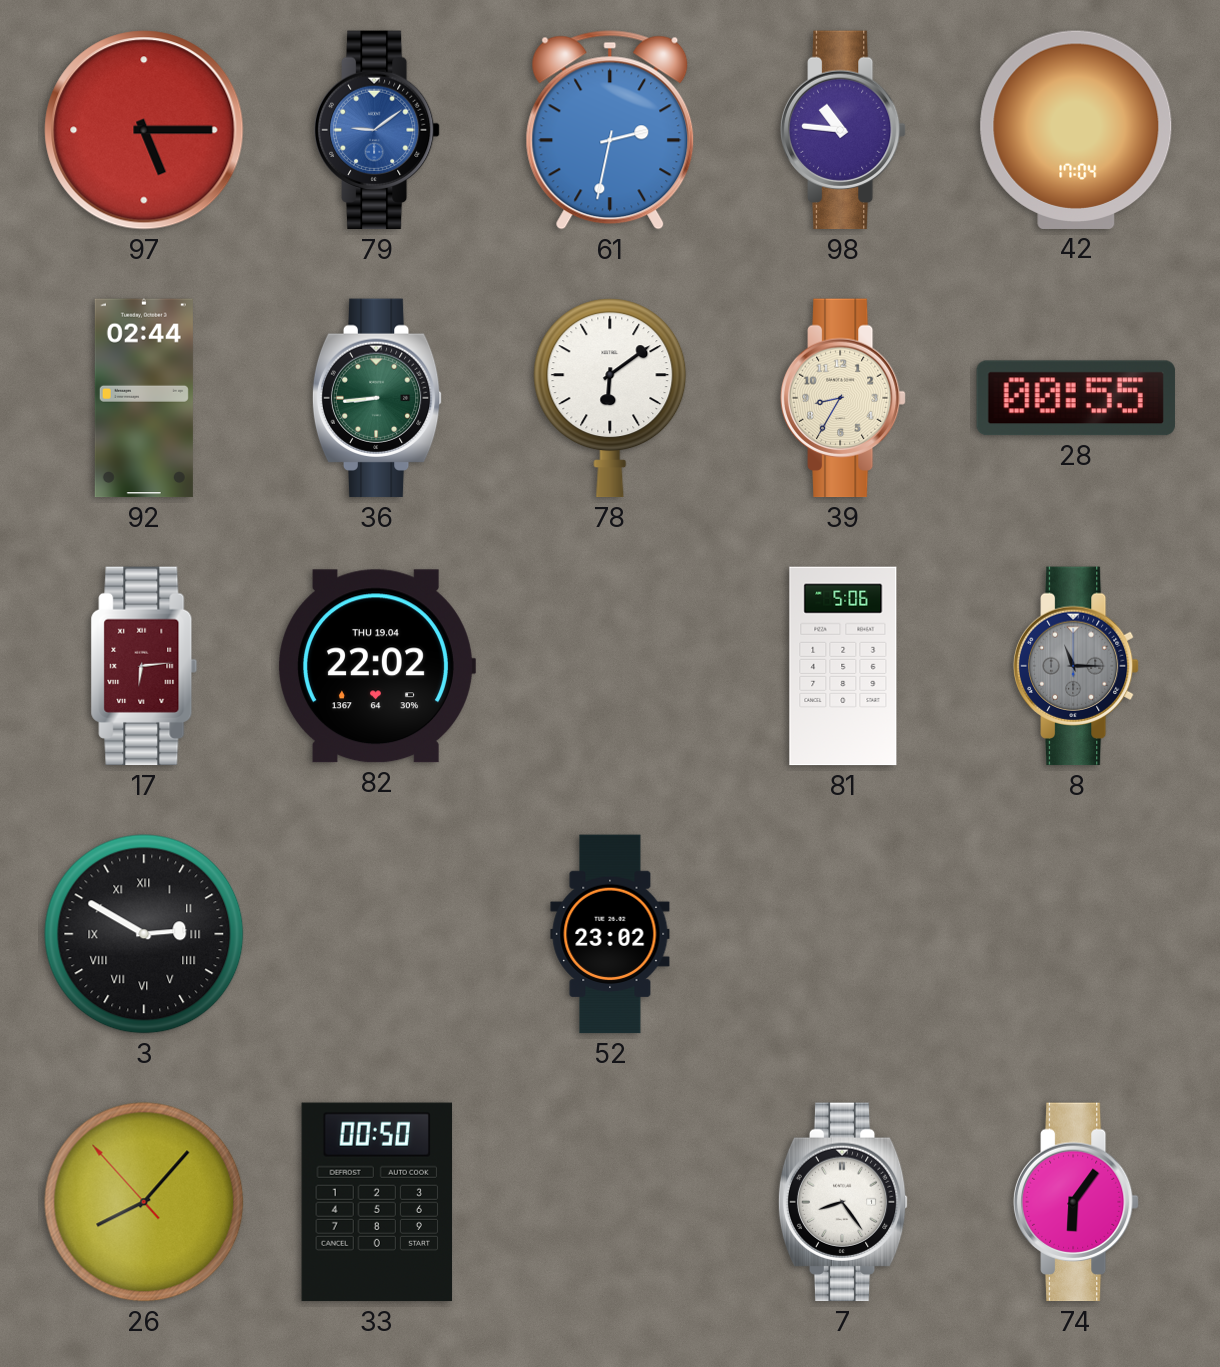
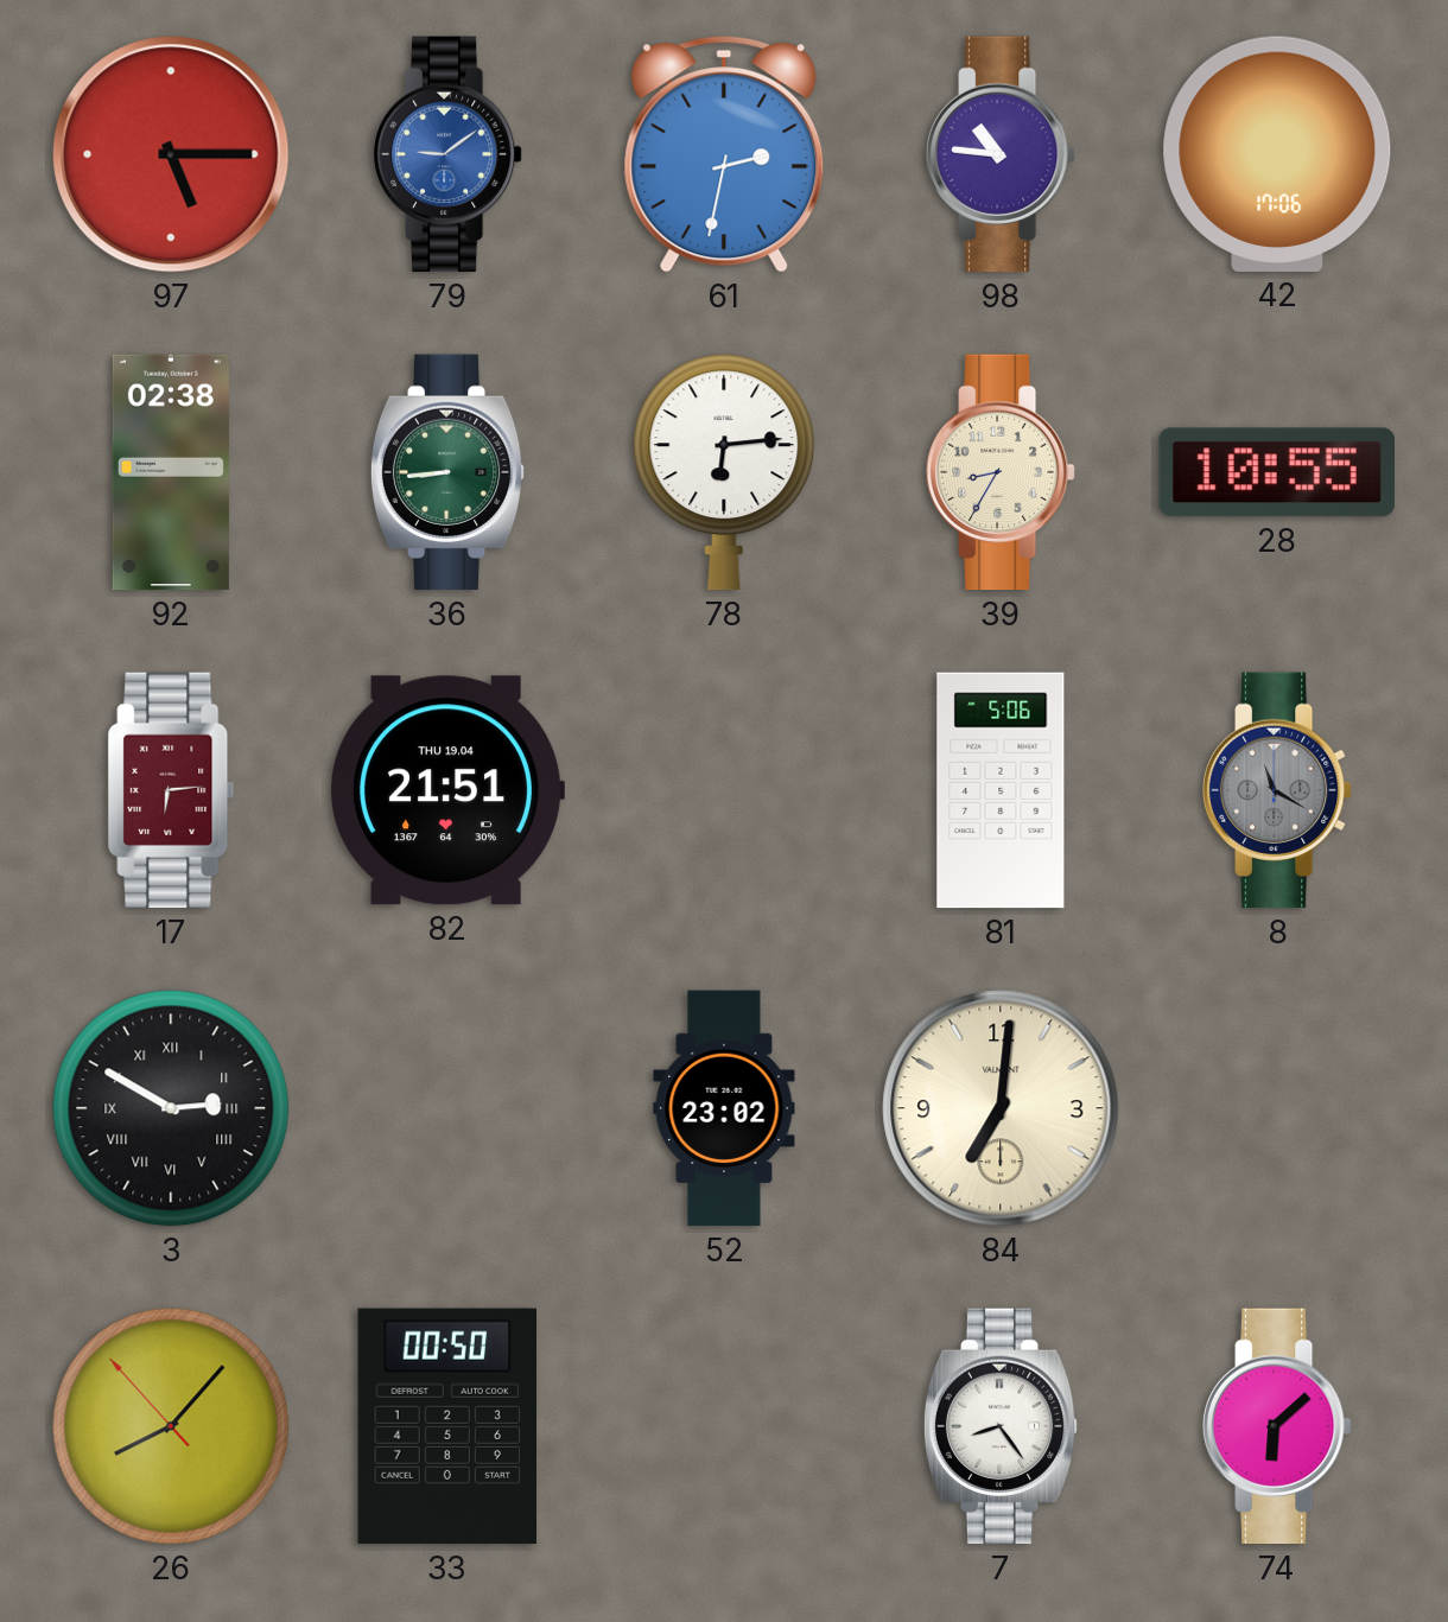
42: 17:04 -> 17:06 (1277, 154)
92: 02:44 -> 02:38 (171, 472)
78: 6:09 -> 6:14 (724, 472)
28: 00:55 -> 10:55 (1277, 472)
82: 22:02 -> 21:51 (446, 790)
8: 11:15 -> 11:20 (1277, 790)
84: none -> 7:01 (1001, 1108)
74: 6:06 -> 6:08 (1277, 1426)
